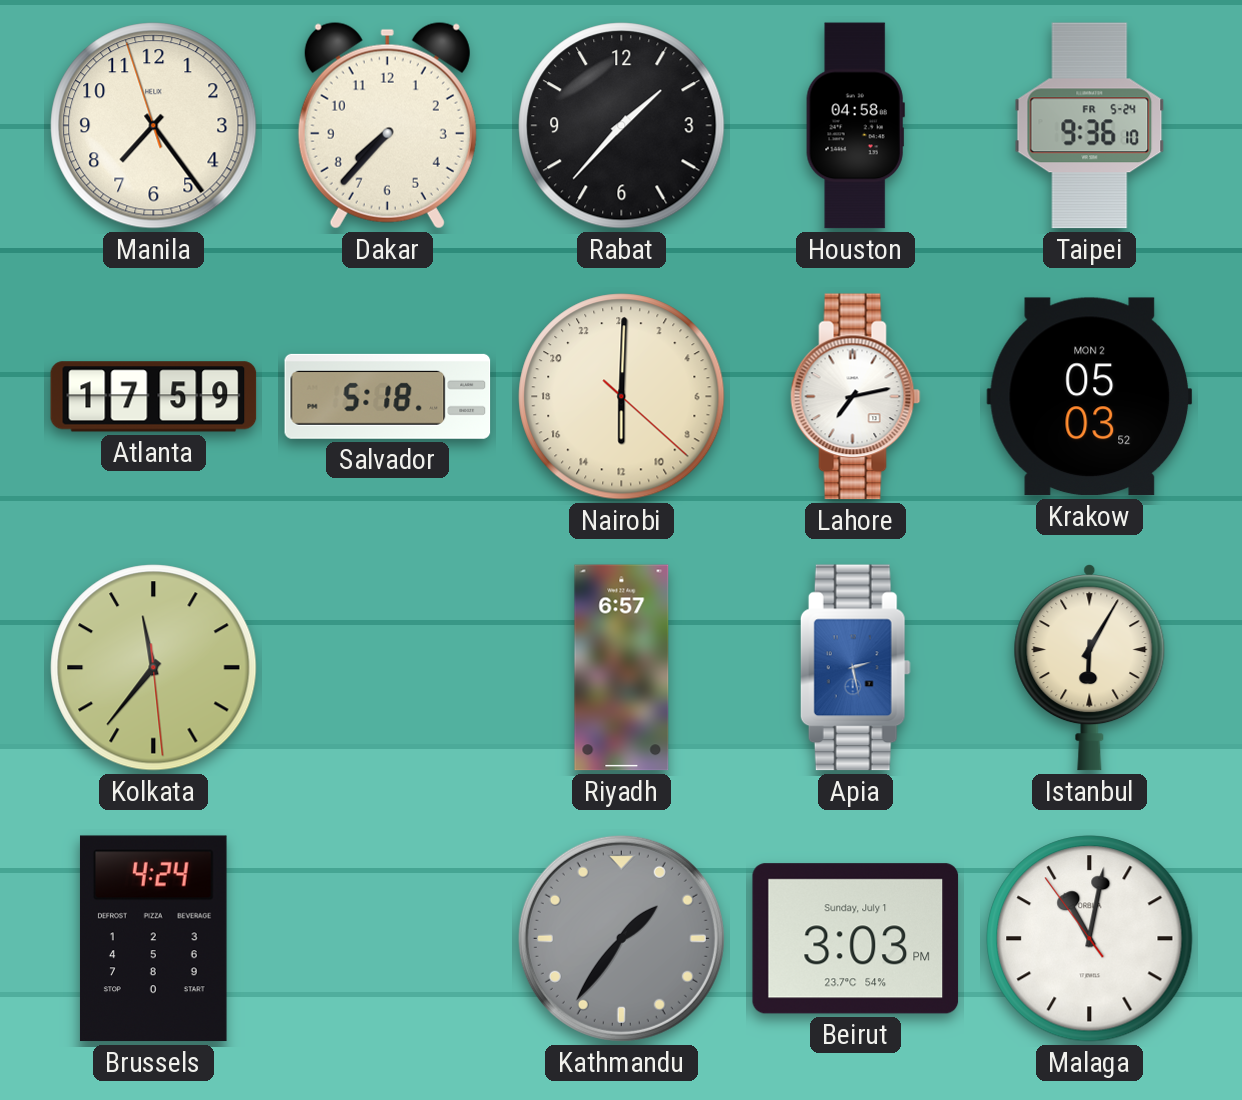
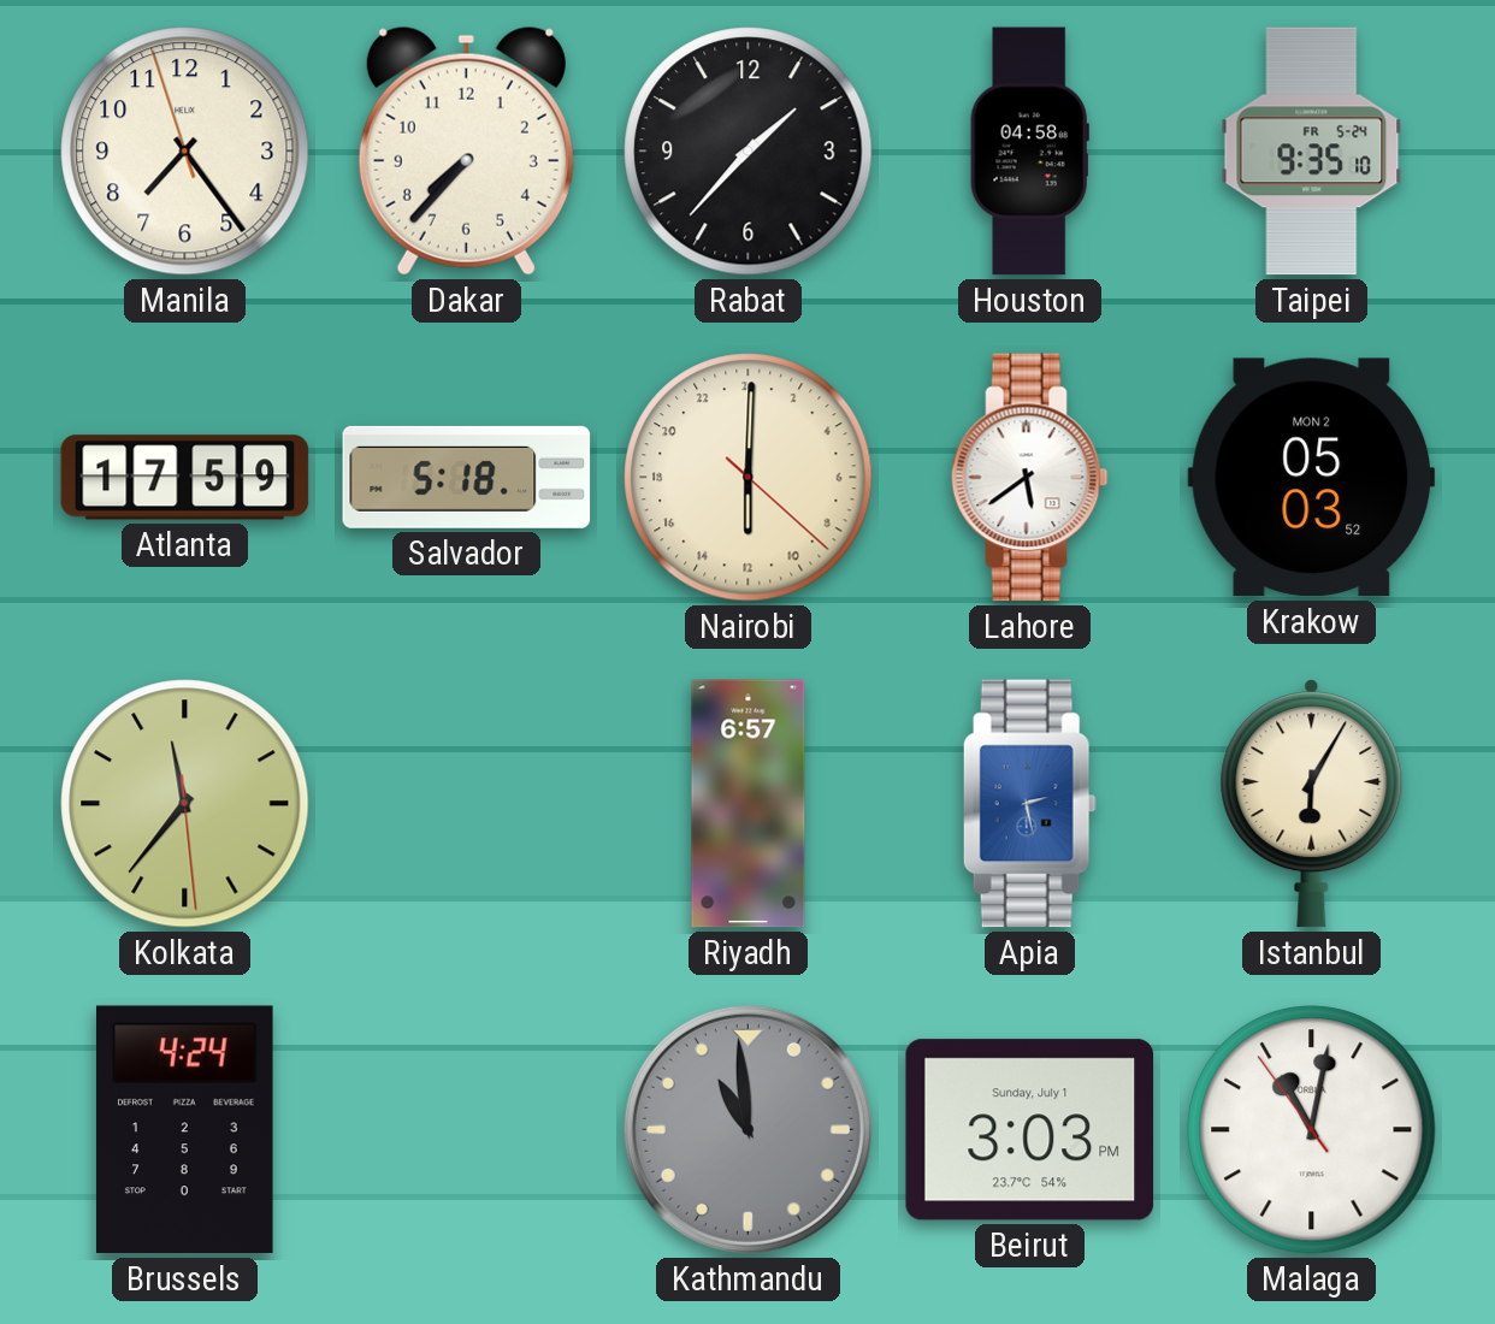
Taipei: 9:36 -> 9:35 (1312, 152)
Lahore: 7:13 -> 5:39 (1030, 478)
Kathmandu: 1:36 -> 10:59 (747, 1129)
